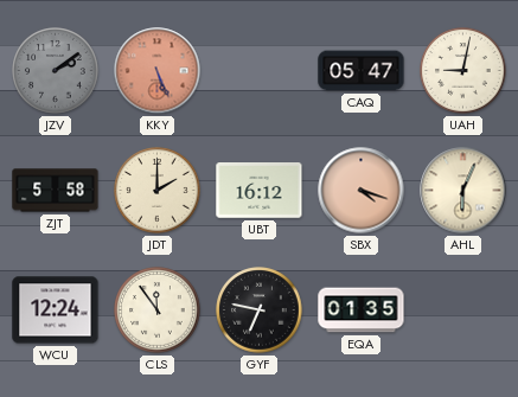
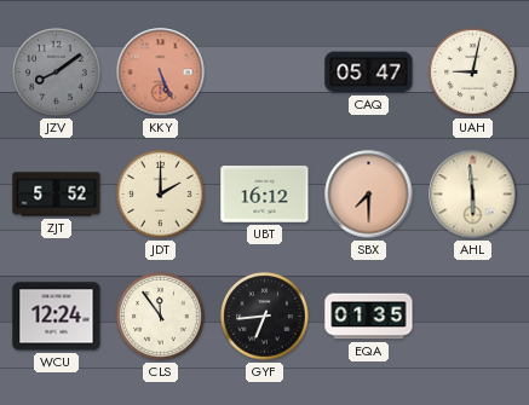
JZV: 2:09 -> 8:09 (57, 73)
ZJT: 5:58 -> 5:52 (57, 195)
SBX: 4:18 -> 7:30 (369, 195)
AHL: 6:04 -> 5:59 (473, 195)
GYF: 6:47 -> 6:44 (265, 317)
